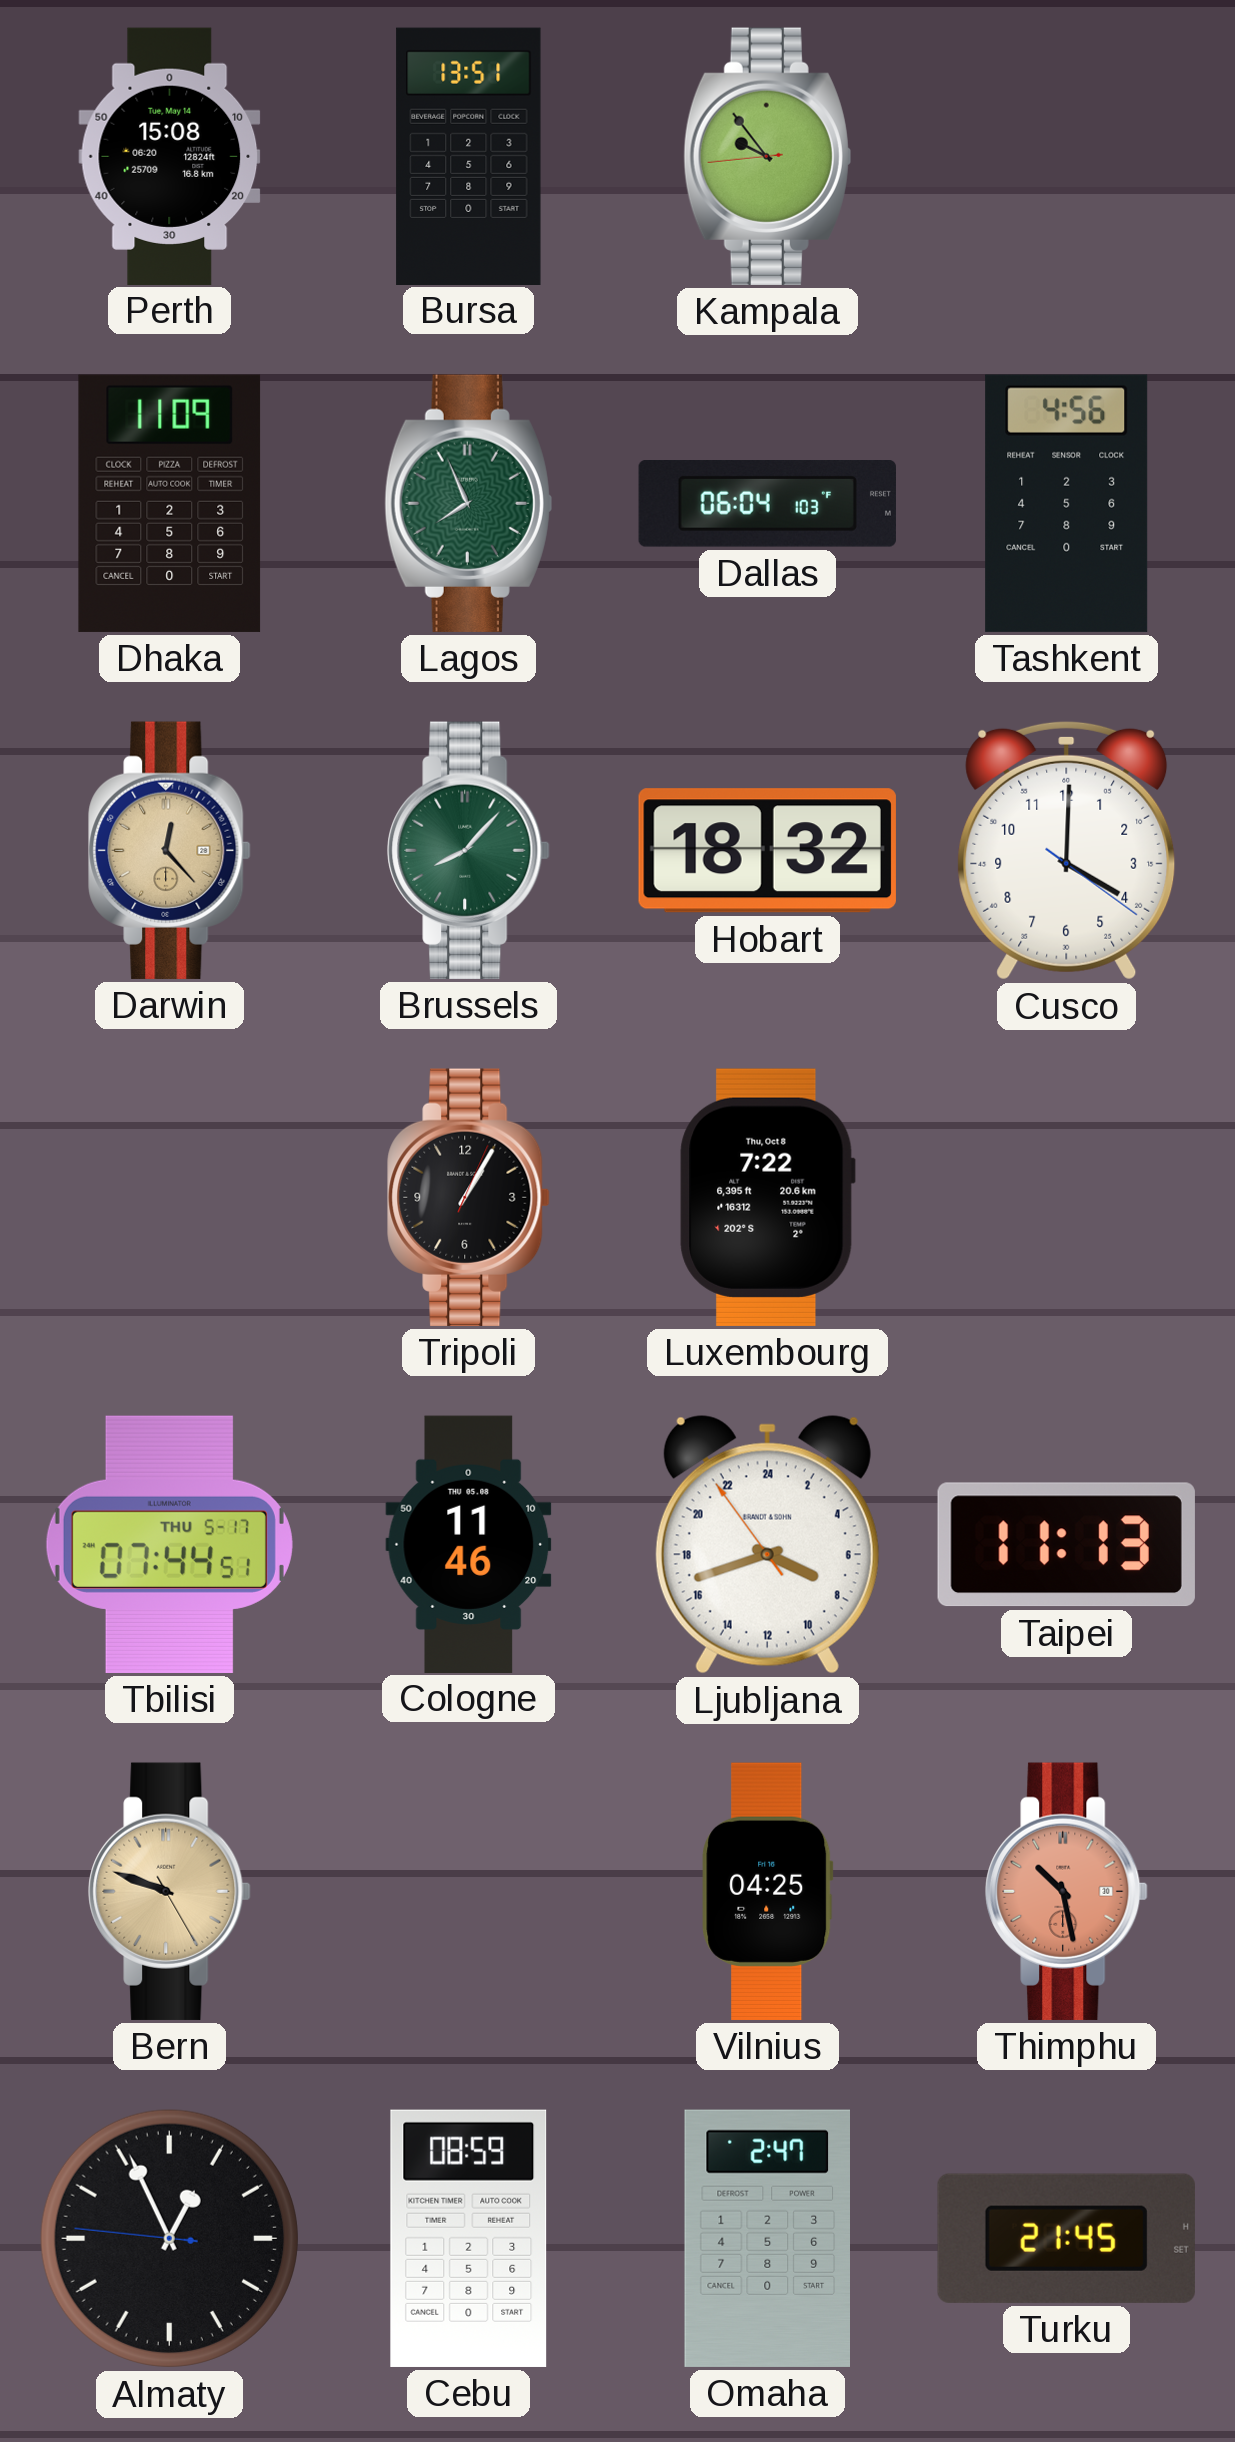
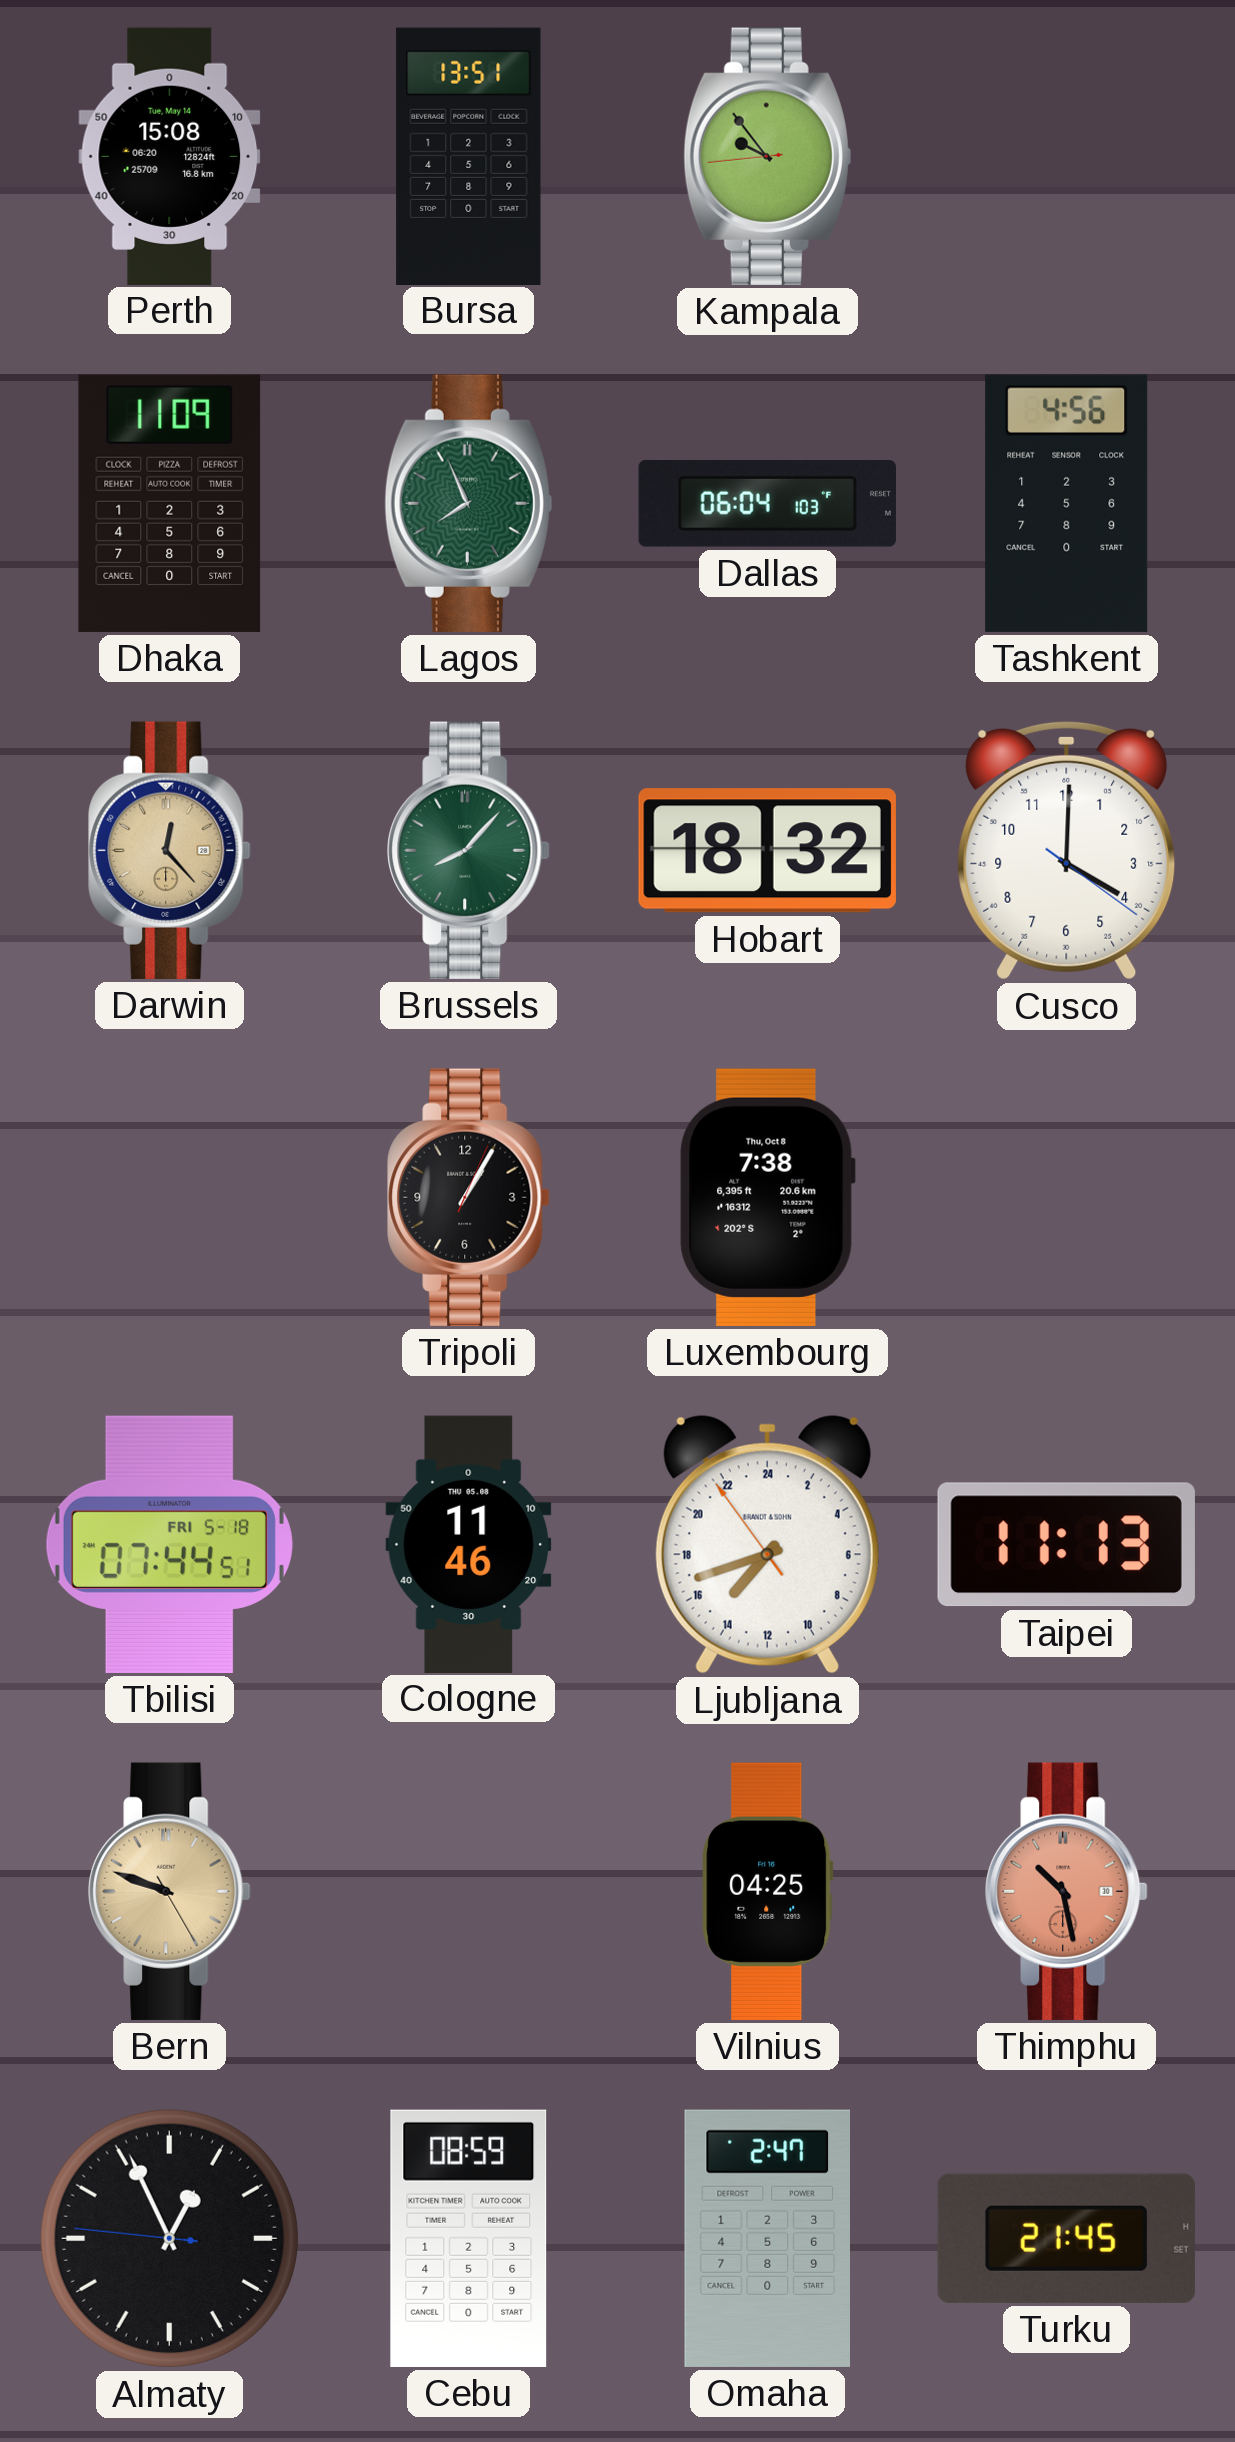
Luxembourg: 7:22 -> 7:38 (767, 1197)
Tbilisi date: THU 5-17 -> FRI 5-18 (169, 1544)
Ljubljana: 7:41 -> 14:41 (767, 1545)
